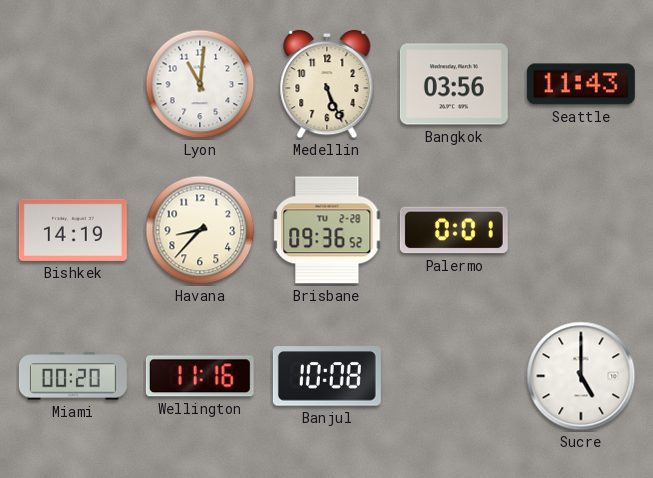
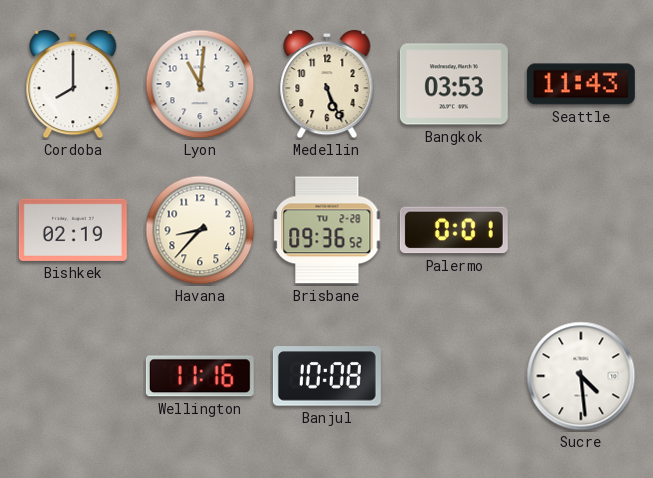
Cordoba: none -> 8:00 (73, 84)
Bangkok: 03:56 -> 03:53 (454, 84)
Bishkek: 14:19 -> 02:19 (73, 230)
Miami: 00:20 -> none (73, 376)
Sucre: 5:00 -> 4:29 (581, 376)
